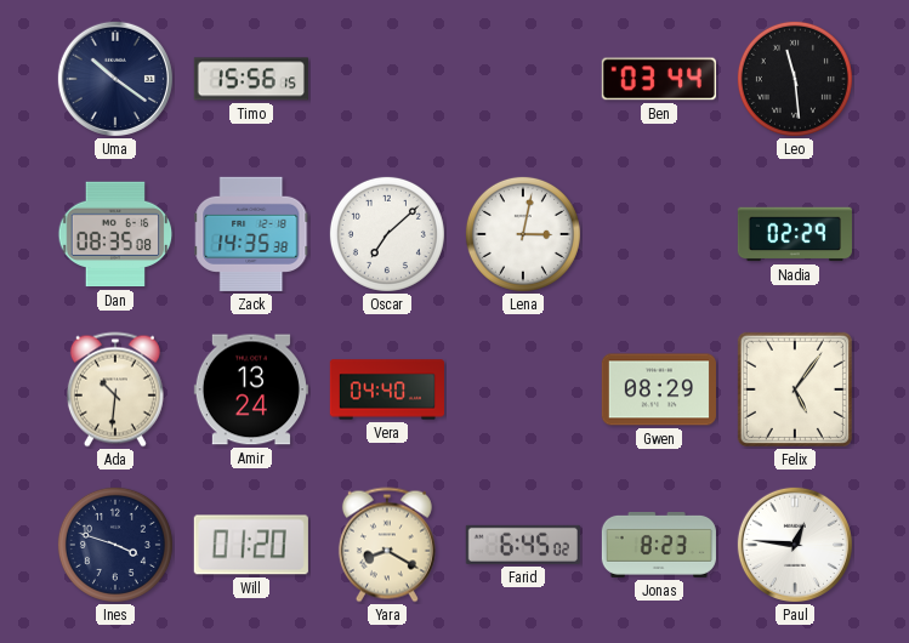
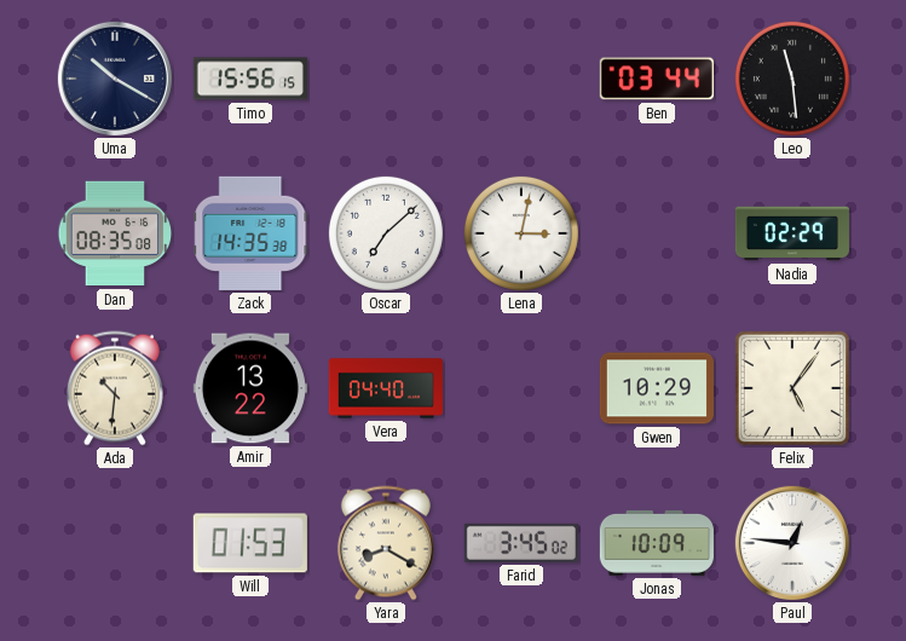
Uma: 10:21 -> 10:20 (115, 79)
Amir: 13:24 -> 13:22 (250, 388)
Gwen: 08:29 -> 10:29 (657, 388)
Ines: 3:48 -> none (115, 545)
Will: 01:20 -> 01:53 (250, 543)
Farid: 6:45 -> 3:45 (521, 543)
Jonas: 8:23 -> 10:09 (656, 543)
